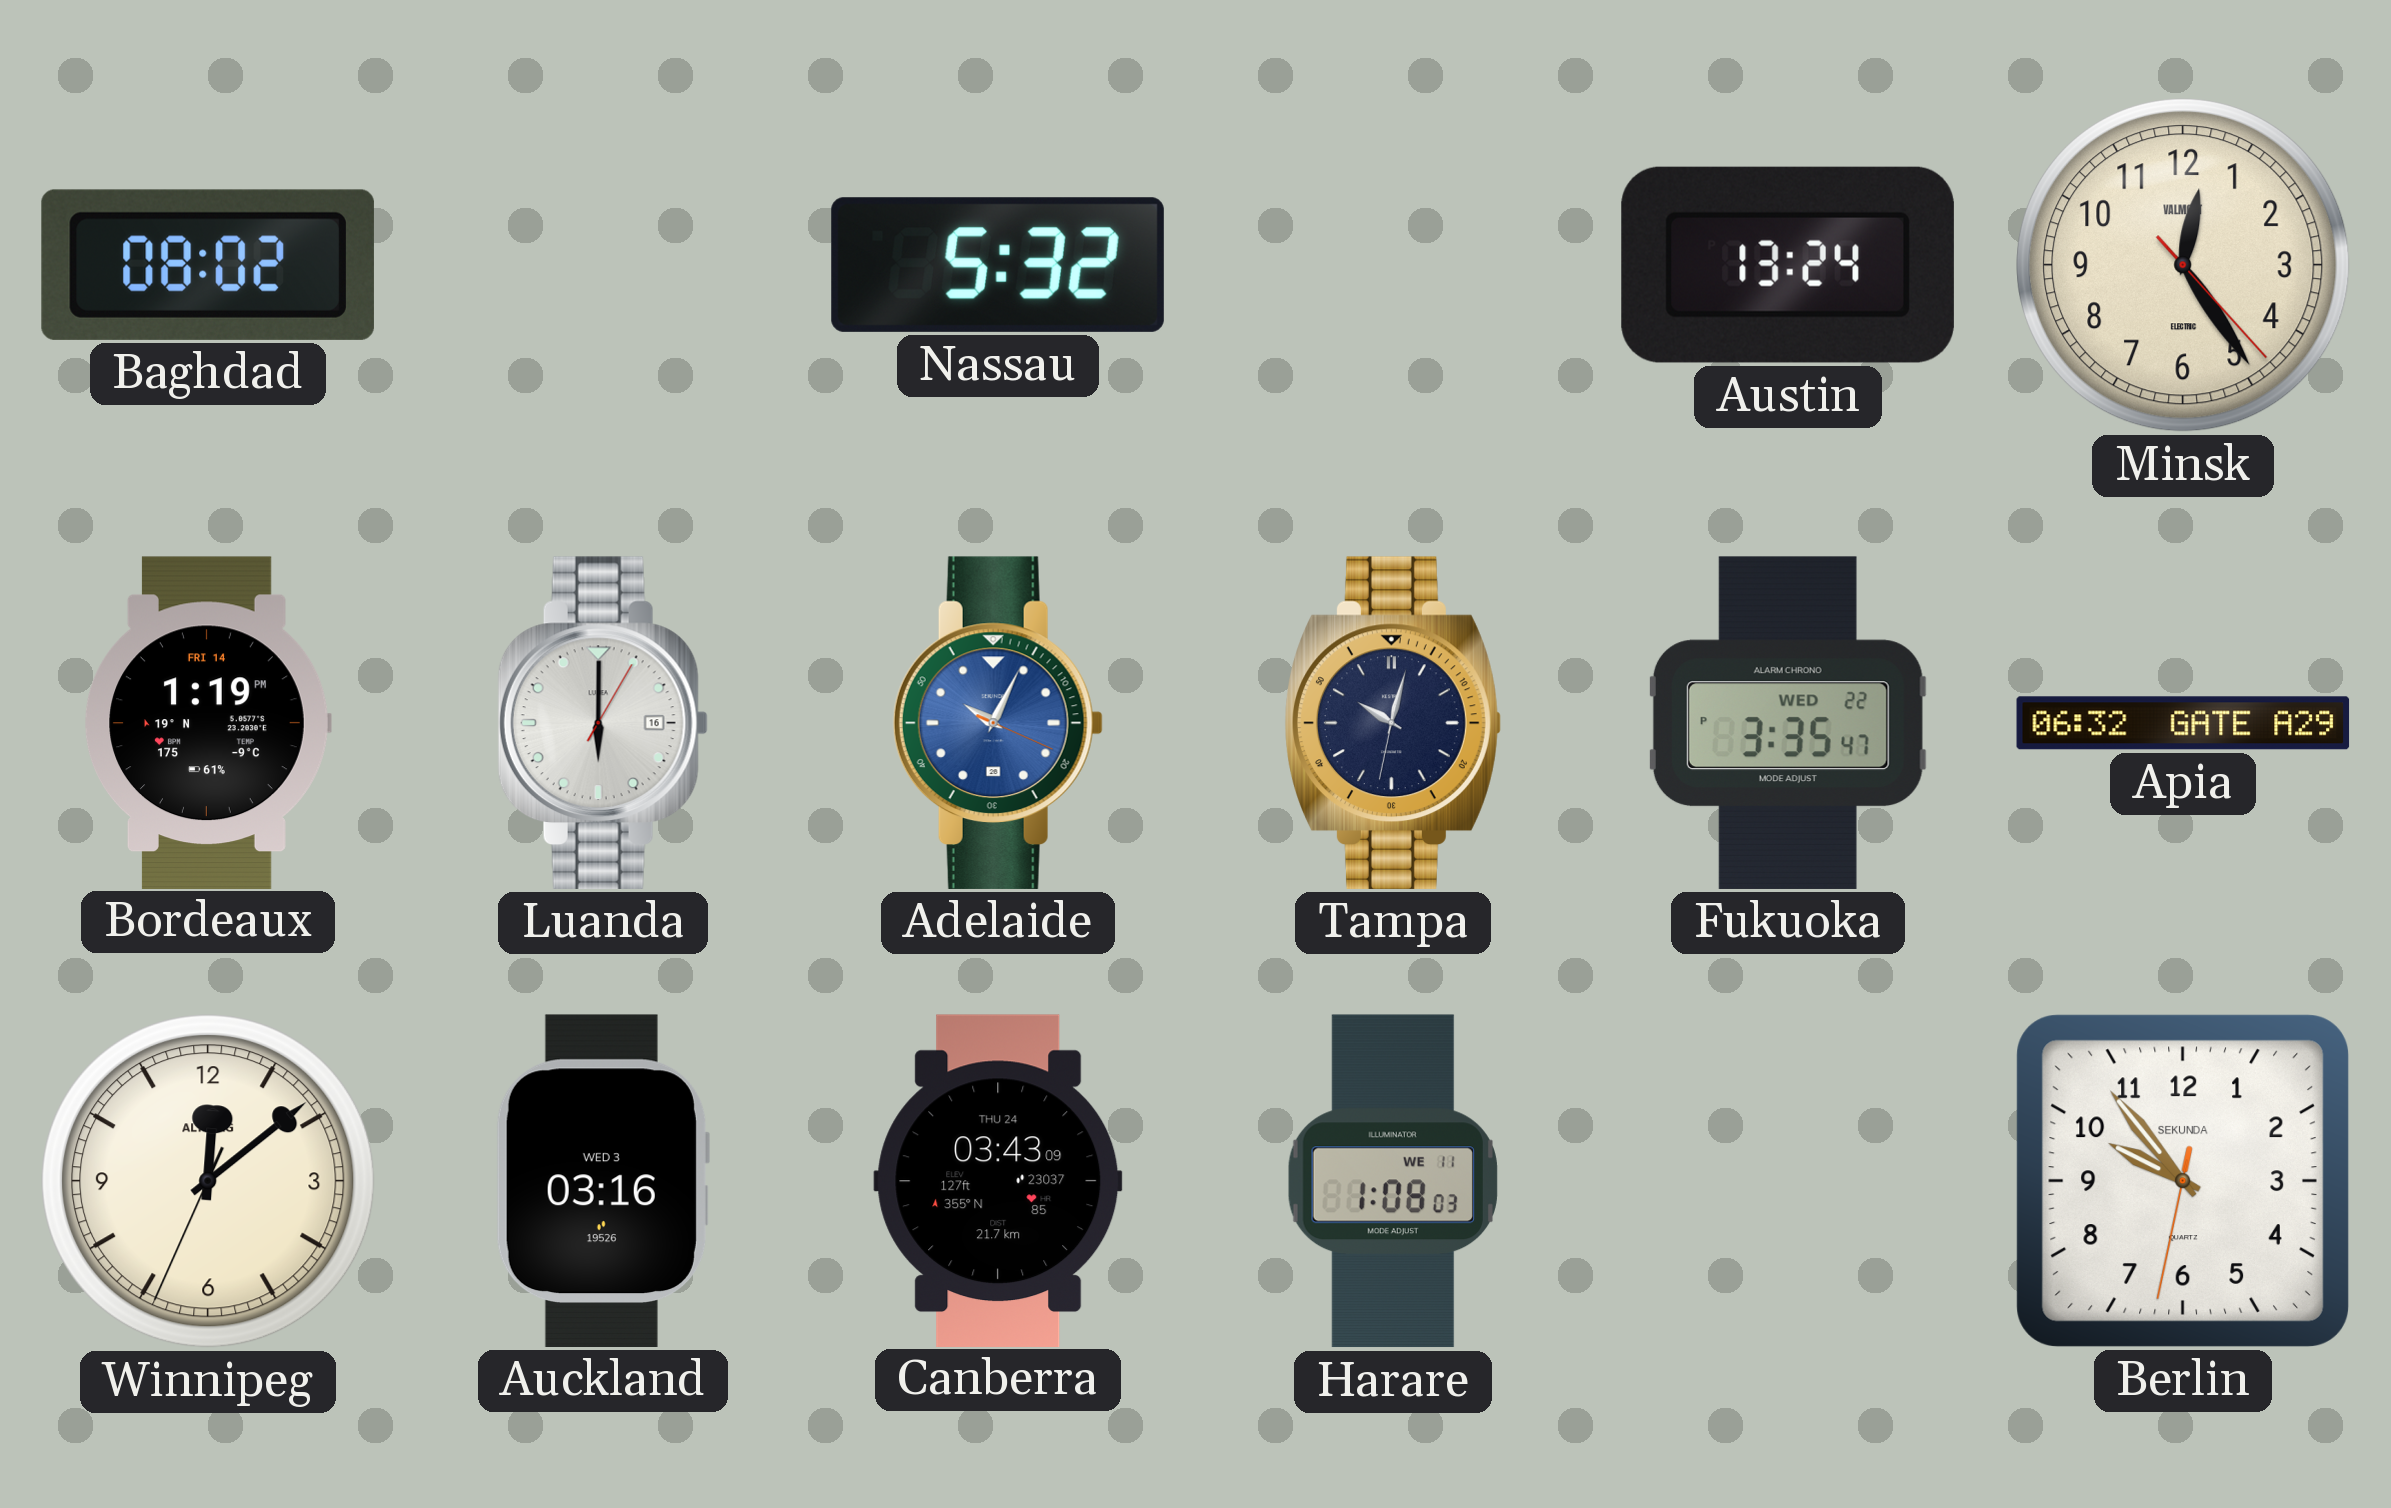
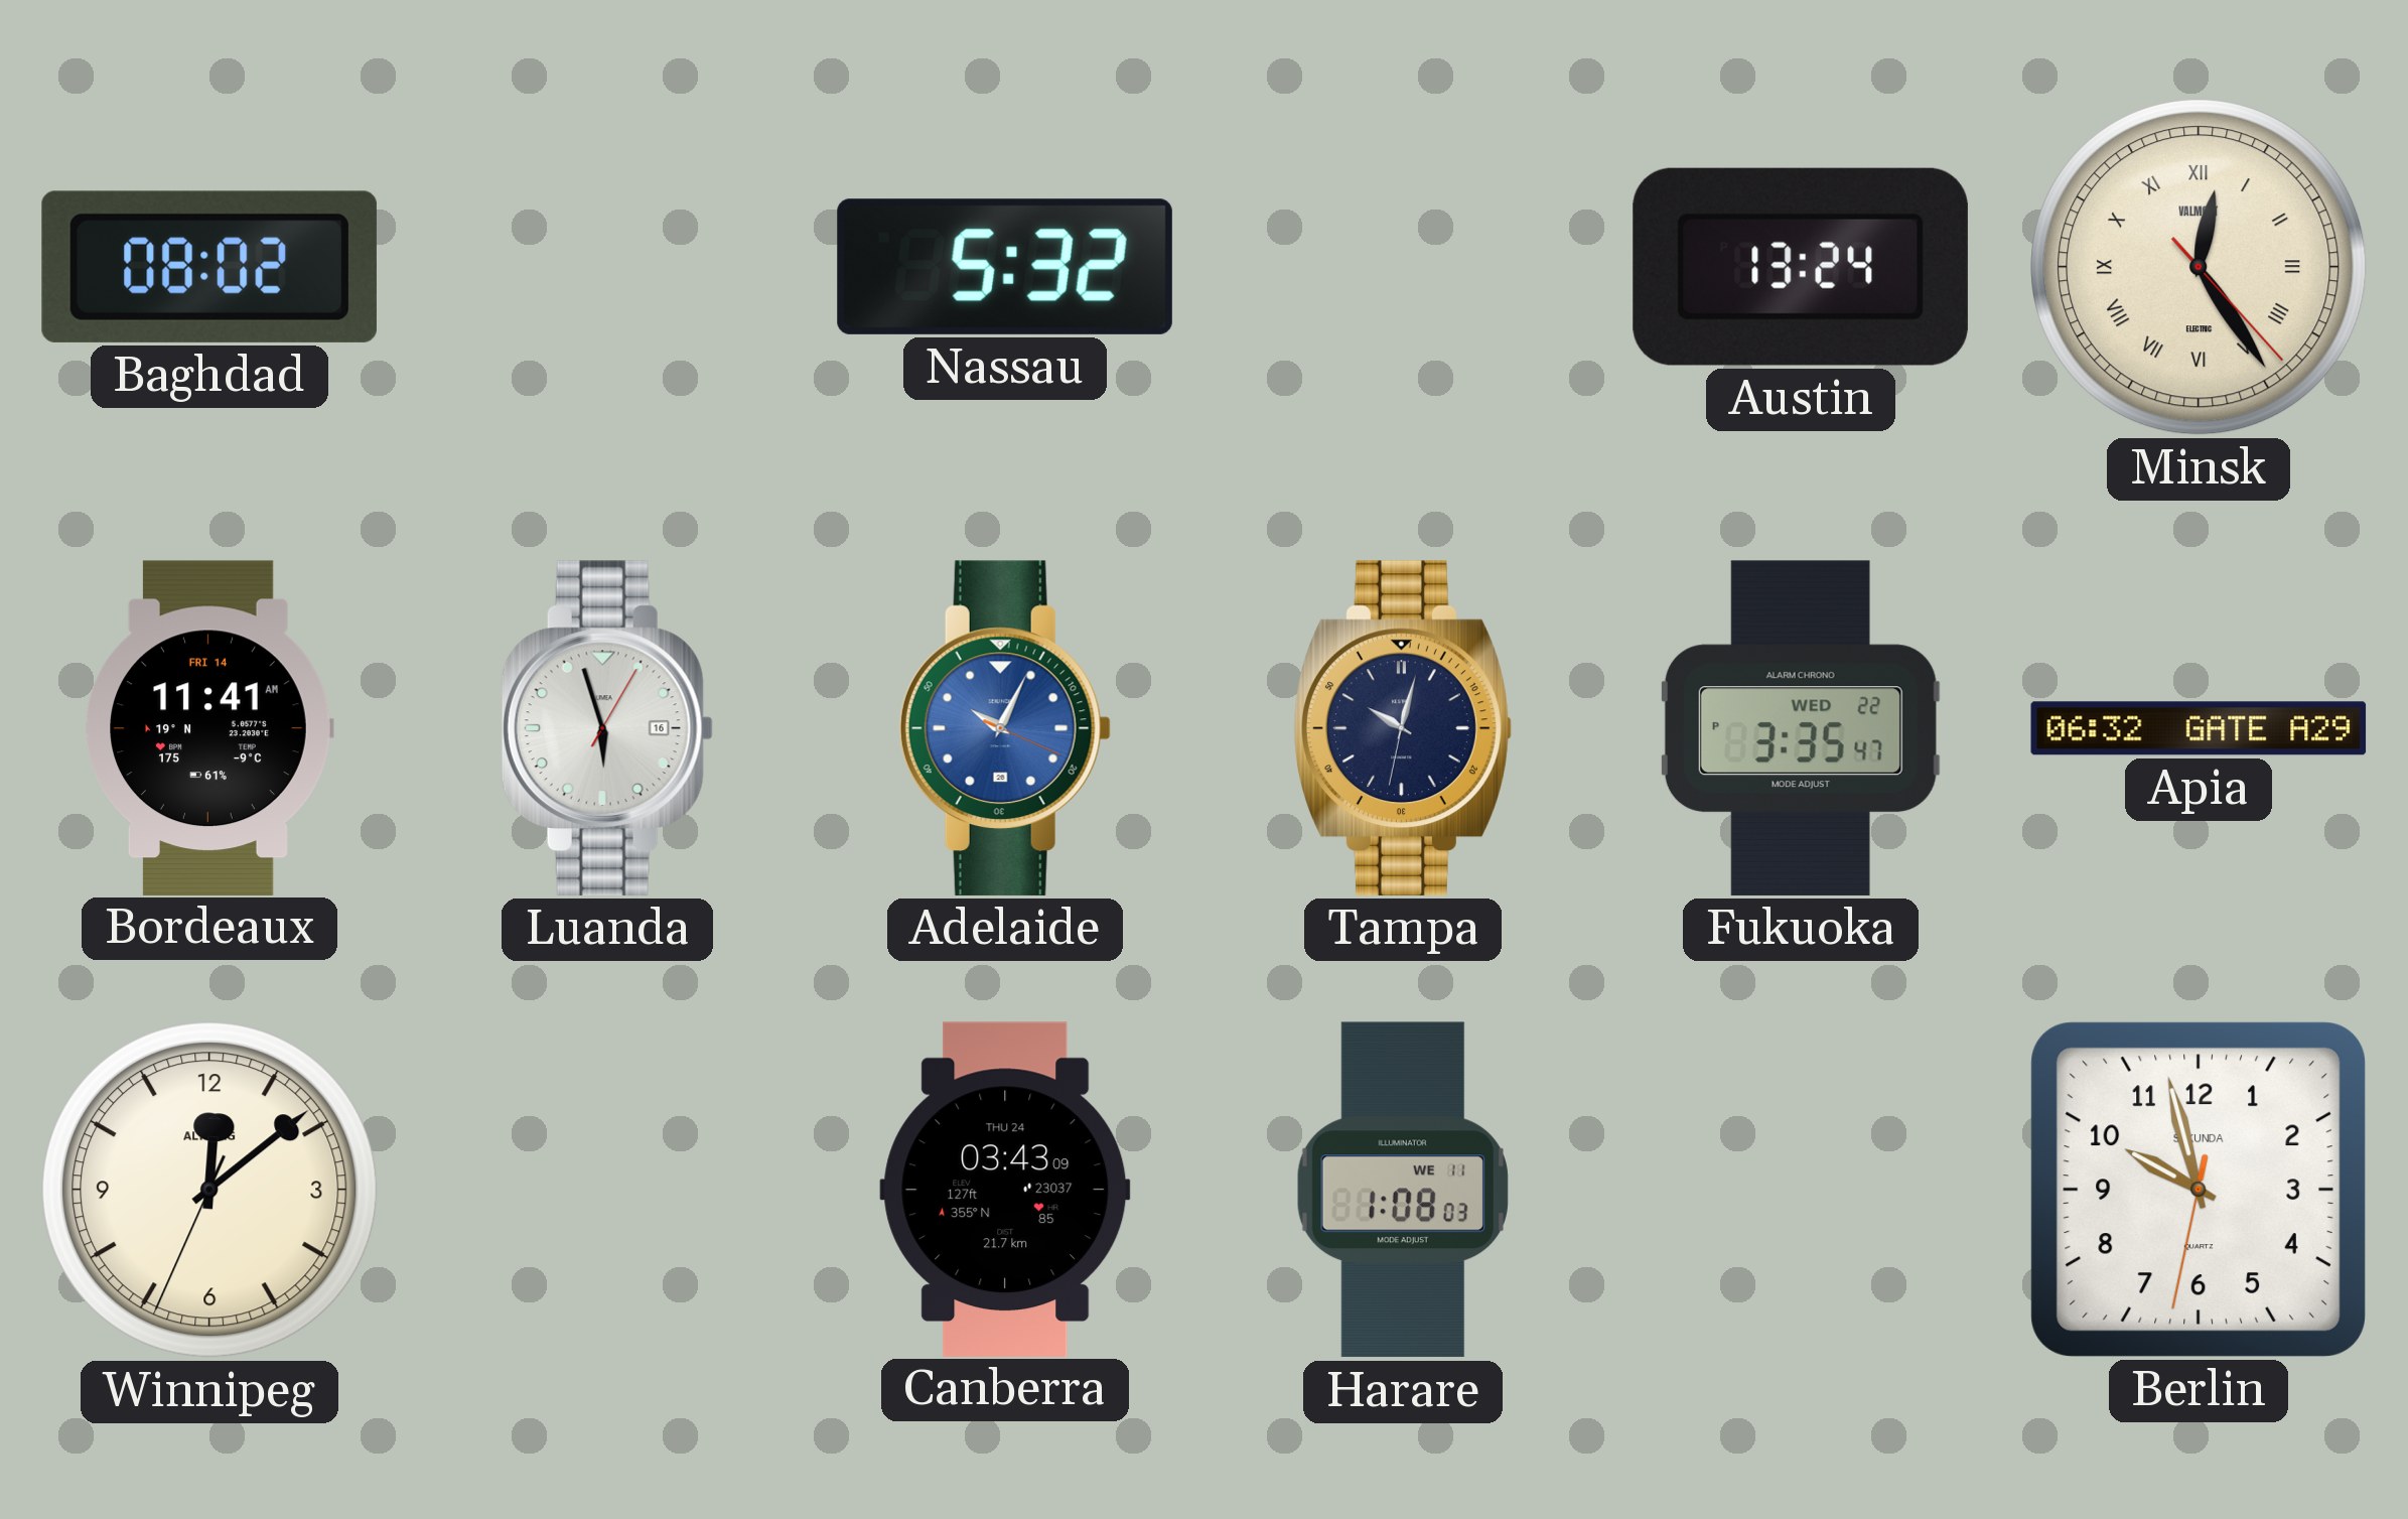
Minsk numerals: Arabic -> Roman (2199, 267)
Bordeaux: 1:19 -> 11:41 (209, 727)
Luanda: 6:00 -> 5:57 (607, 728)
Auckland: 03:16 -> none (602, 1181)
Berlin: 9:53 -> 9:57 (2199, 1190)
